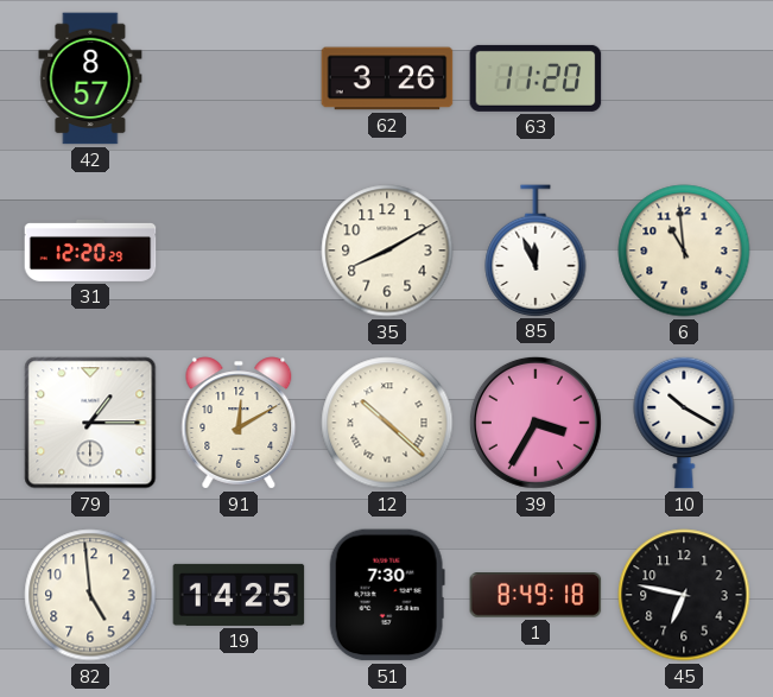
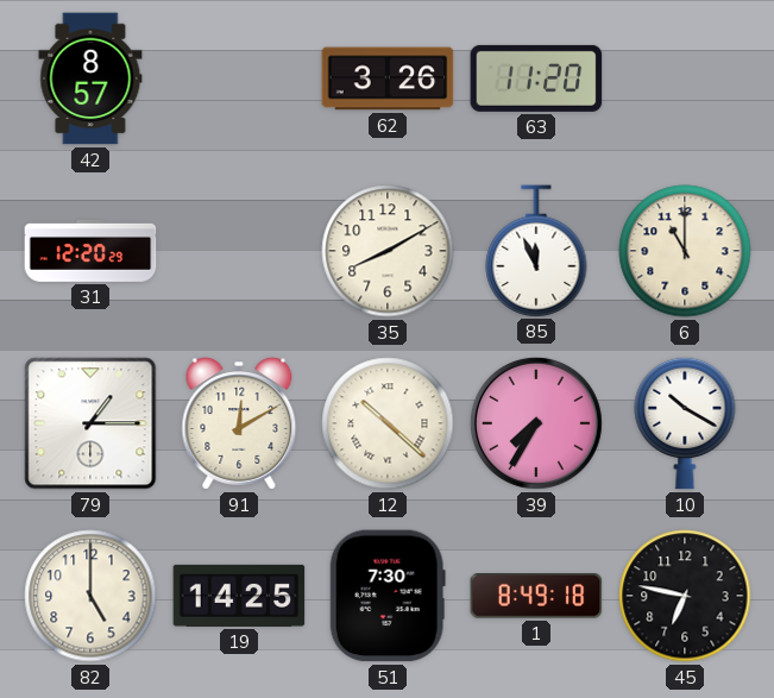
6: 10:59 -> 11:00 (685, 251)
39: 3:35 -> 7:35 (536, 423)
82: 4:59 -> 5:00 (90, 596)
